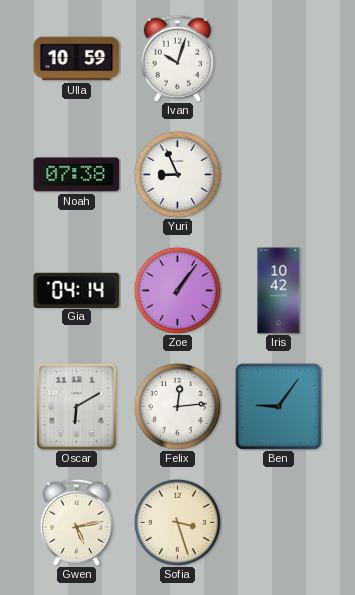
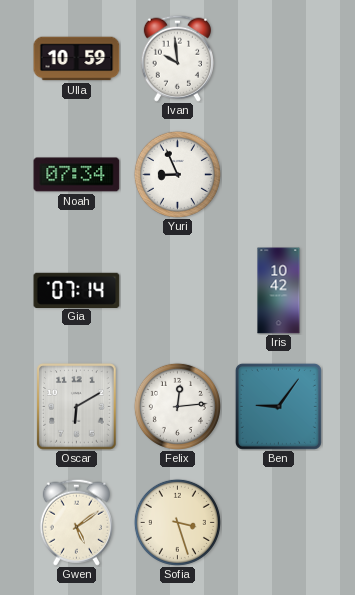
Ivan: 10:03 -> 9:59 (177, 58)
Noah: 07:38 -> 07:34 (77, 175)
Gia: 04:14 -> 07:14 (77, 290)
Zoe: 1:06 -> none (177, 290)
Gwen: 5:13 -> 5:09 (76, 522)
